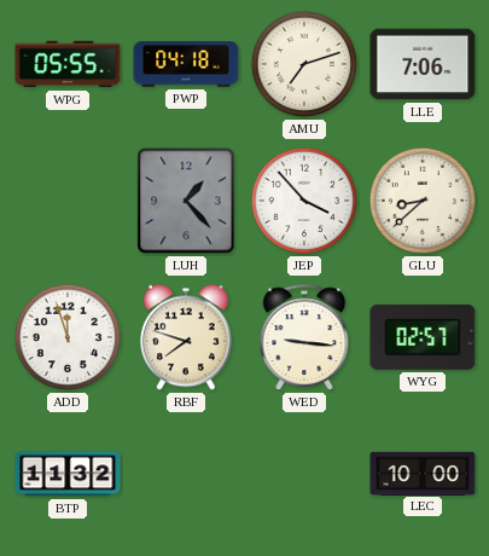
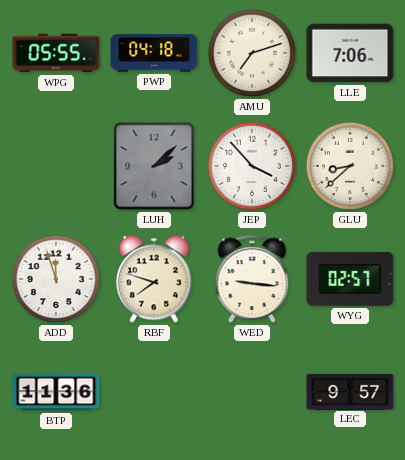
LUH: 1:23 -> 2:08 (154, 166)
BTP: 11:32 -> 11:36 (56, 392)
LEC: 10:00 -> 9:57 (350, 391)
